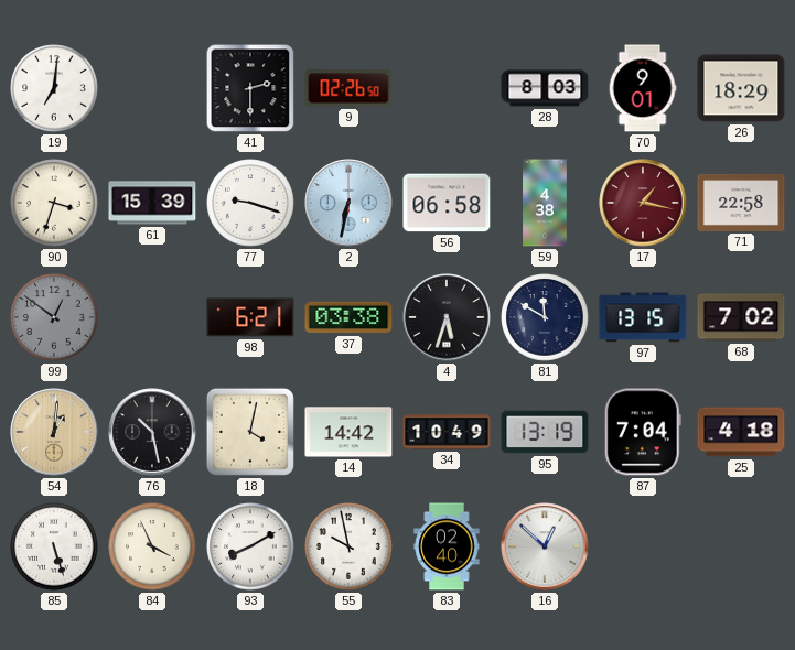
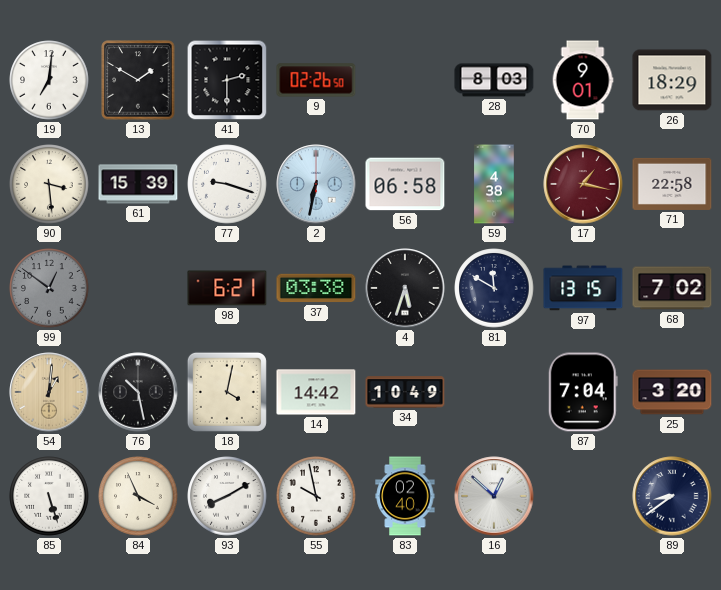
13: none -> 1:50 (138, 80)
90: 3:33 -> 3:29 (49, 184)
95: 13:19 -> none (545, 432)
25: 4:18 -> 3:20 (672, 392)
89: none -> 8:39 (672, 496)
